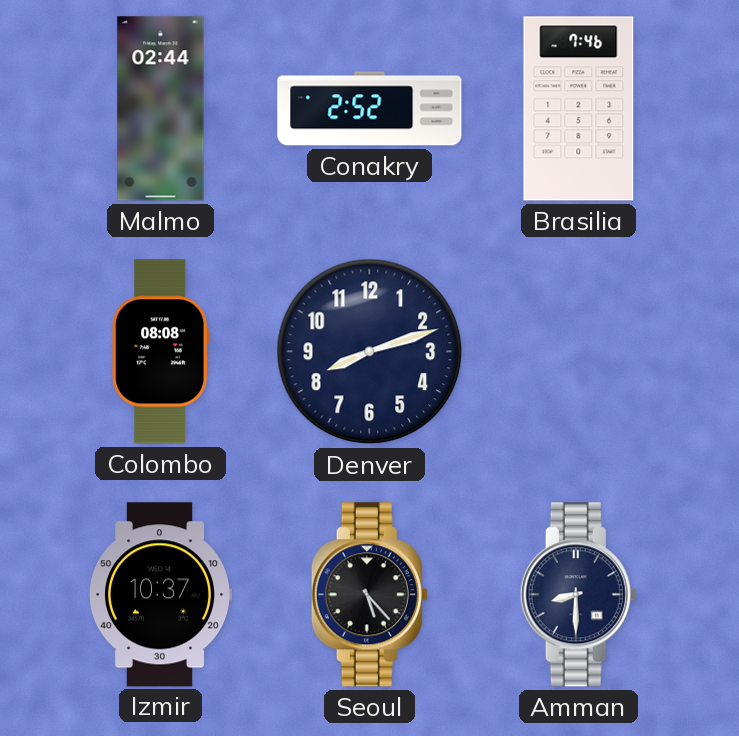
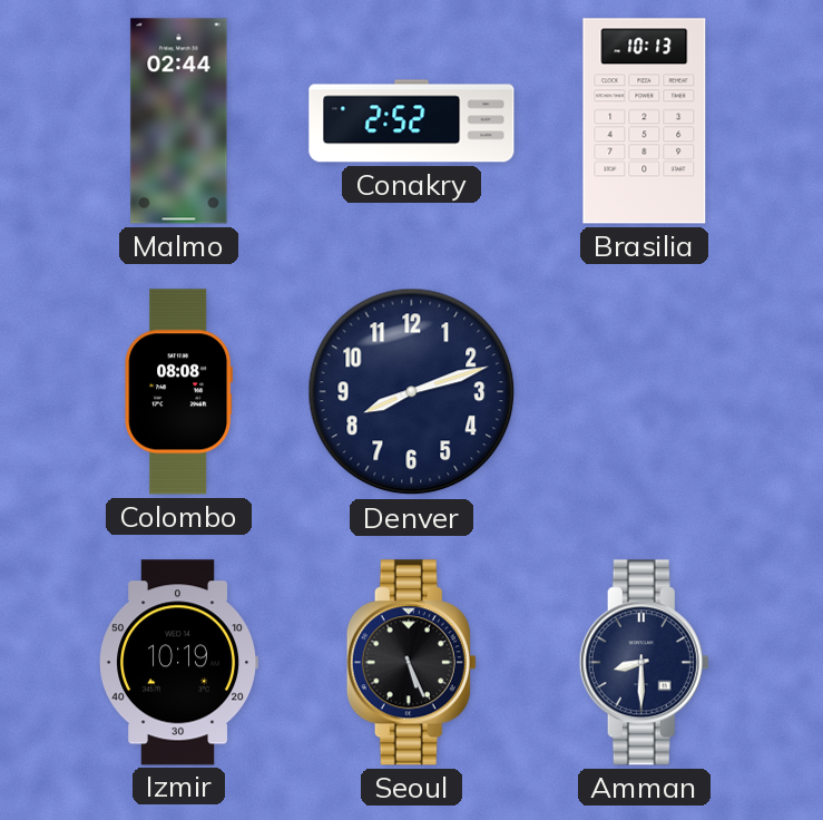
Brasilia: 7:46 -> 10:13 (645, 121)
Izmir: 10:37 -> 10:19 (178, 663)
Seoul: 5:23 -> 5:26 (411, 663)
